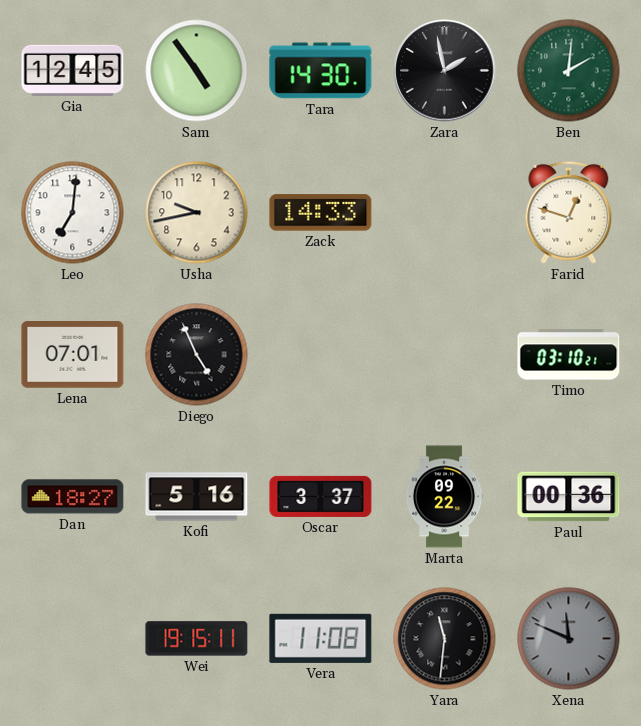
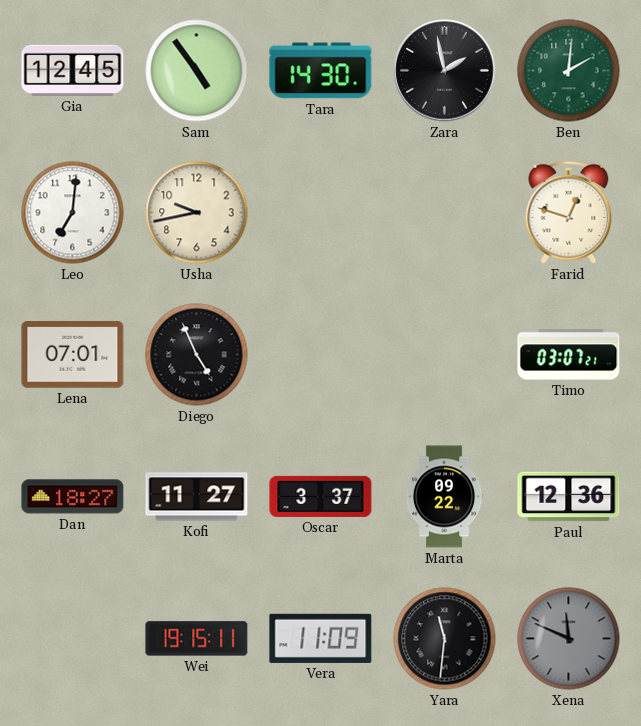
Zack: 14:33 -> none (321, 213)
Timo: 03:10 -> 03:07 (569, 355)
Kofi: 5:16 -> 11:27 (197, 497)
Paul: 00:36 -> 12:36 (569, 497)
Vera: 11:08 -> 11:09 (321, 638)
